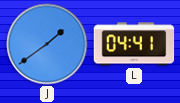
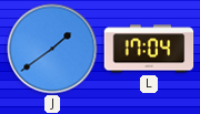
L: 04:41 -> 17:04 (149, 49)
